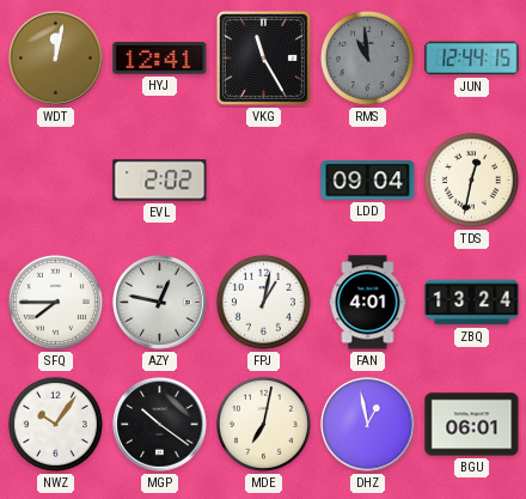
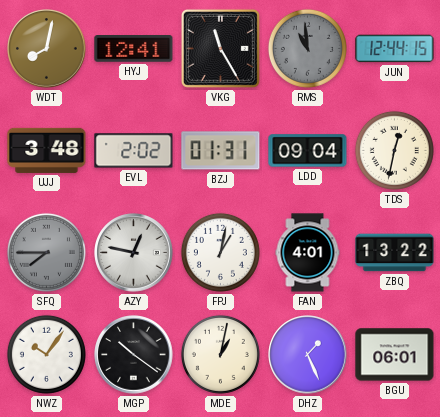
WDT: 12:02 -> 8:02 (47, 49)
UJJ: none -> 3:48 (47, 150)
BZJ: none -> 01:31 (221, 151)
SFQ dial: white -> grey (46, 252)
ZBQ: 13:24 -> 13:22 (395, 253)
MDE: 7:02 -> 1:02 (220, 354)
DHZ: 12:58 -> 1:26 (308, 355)
